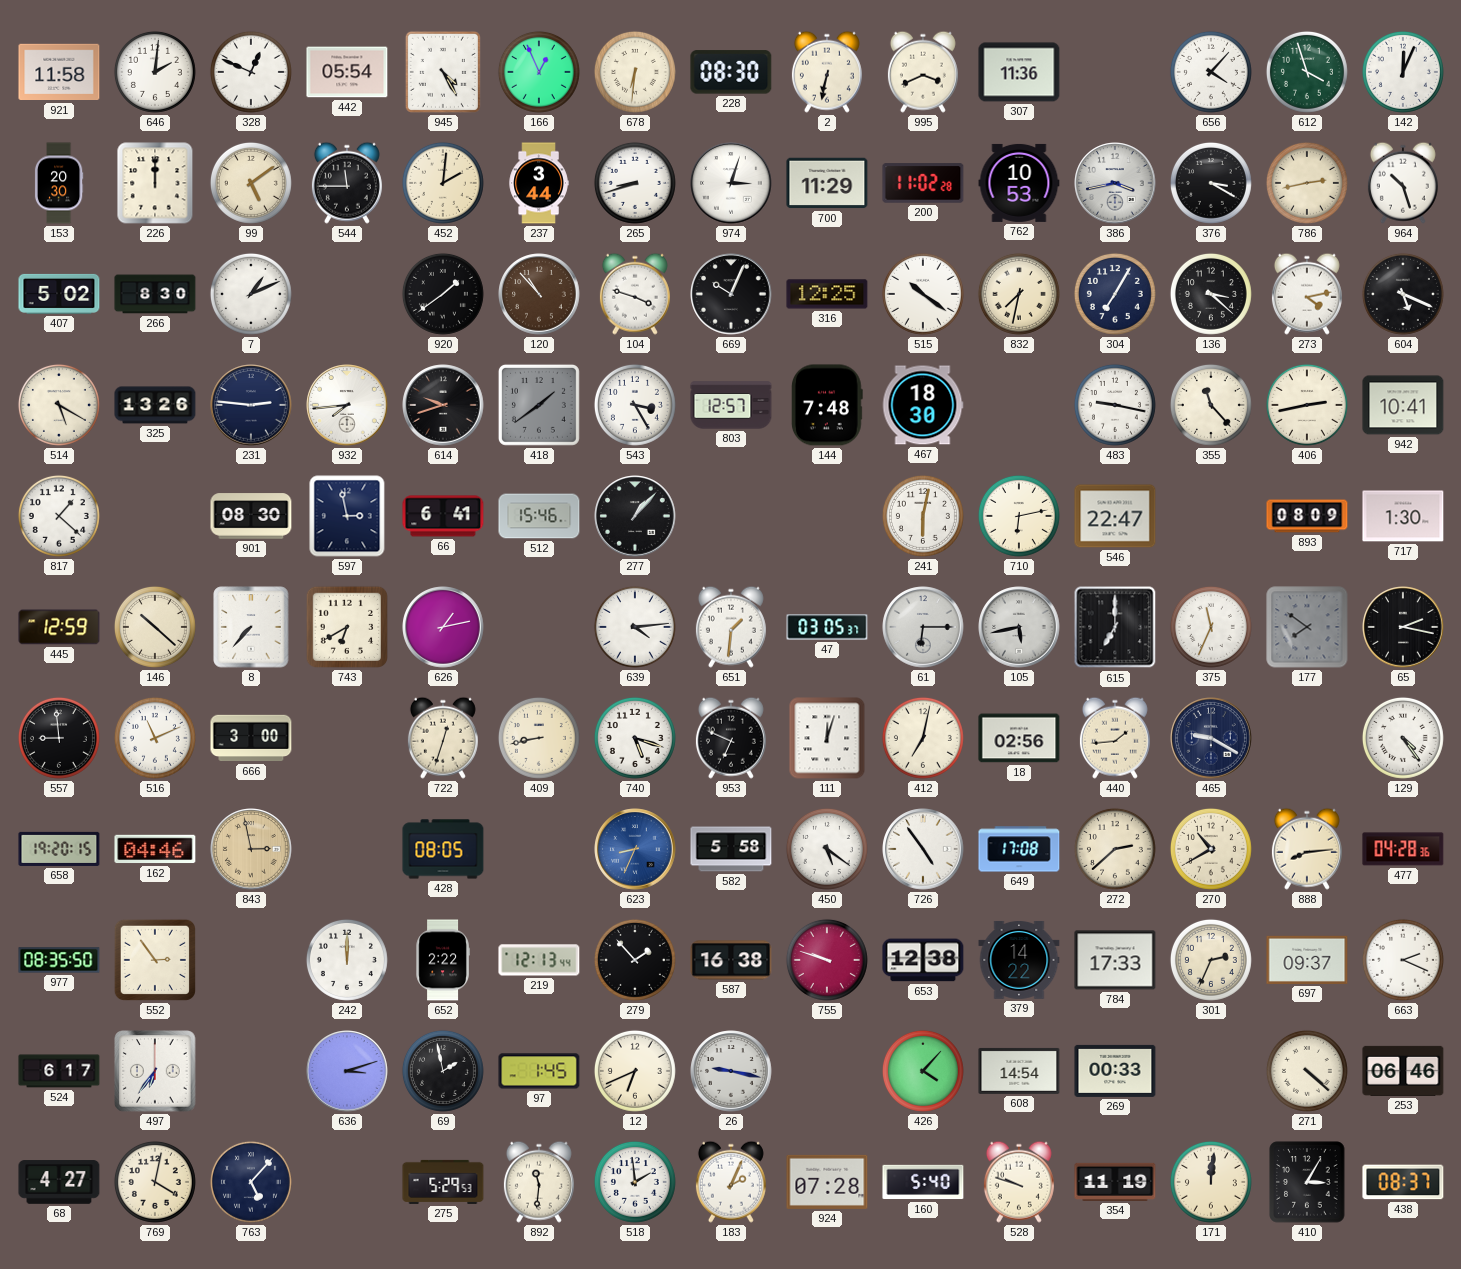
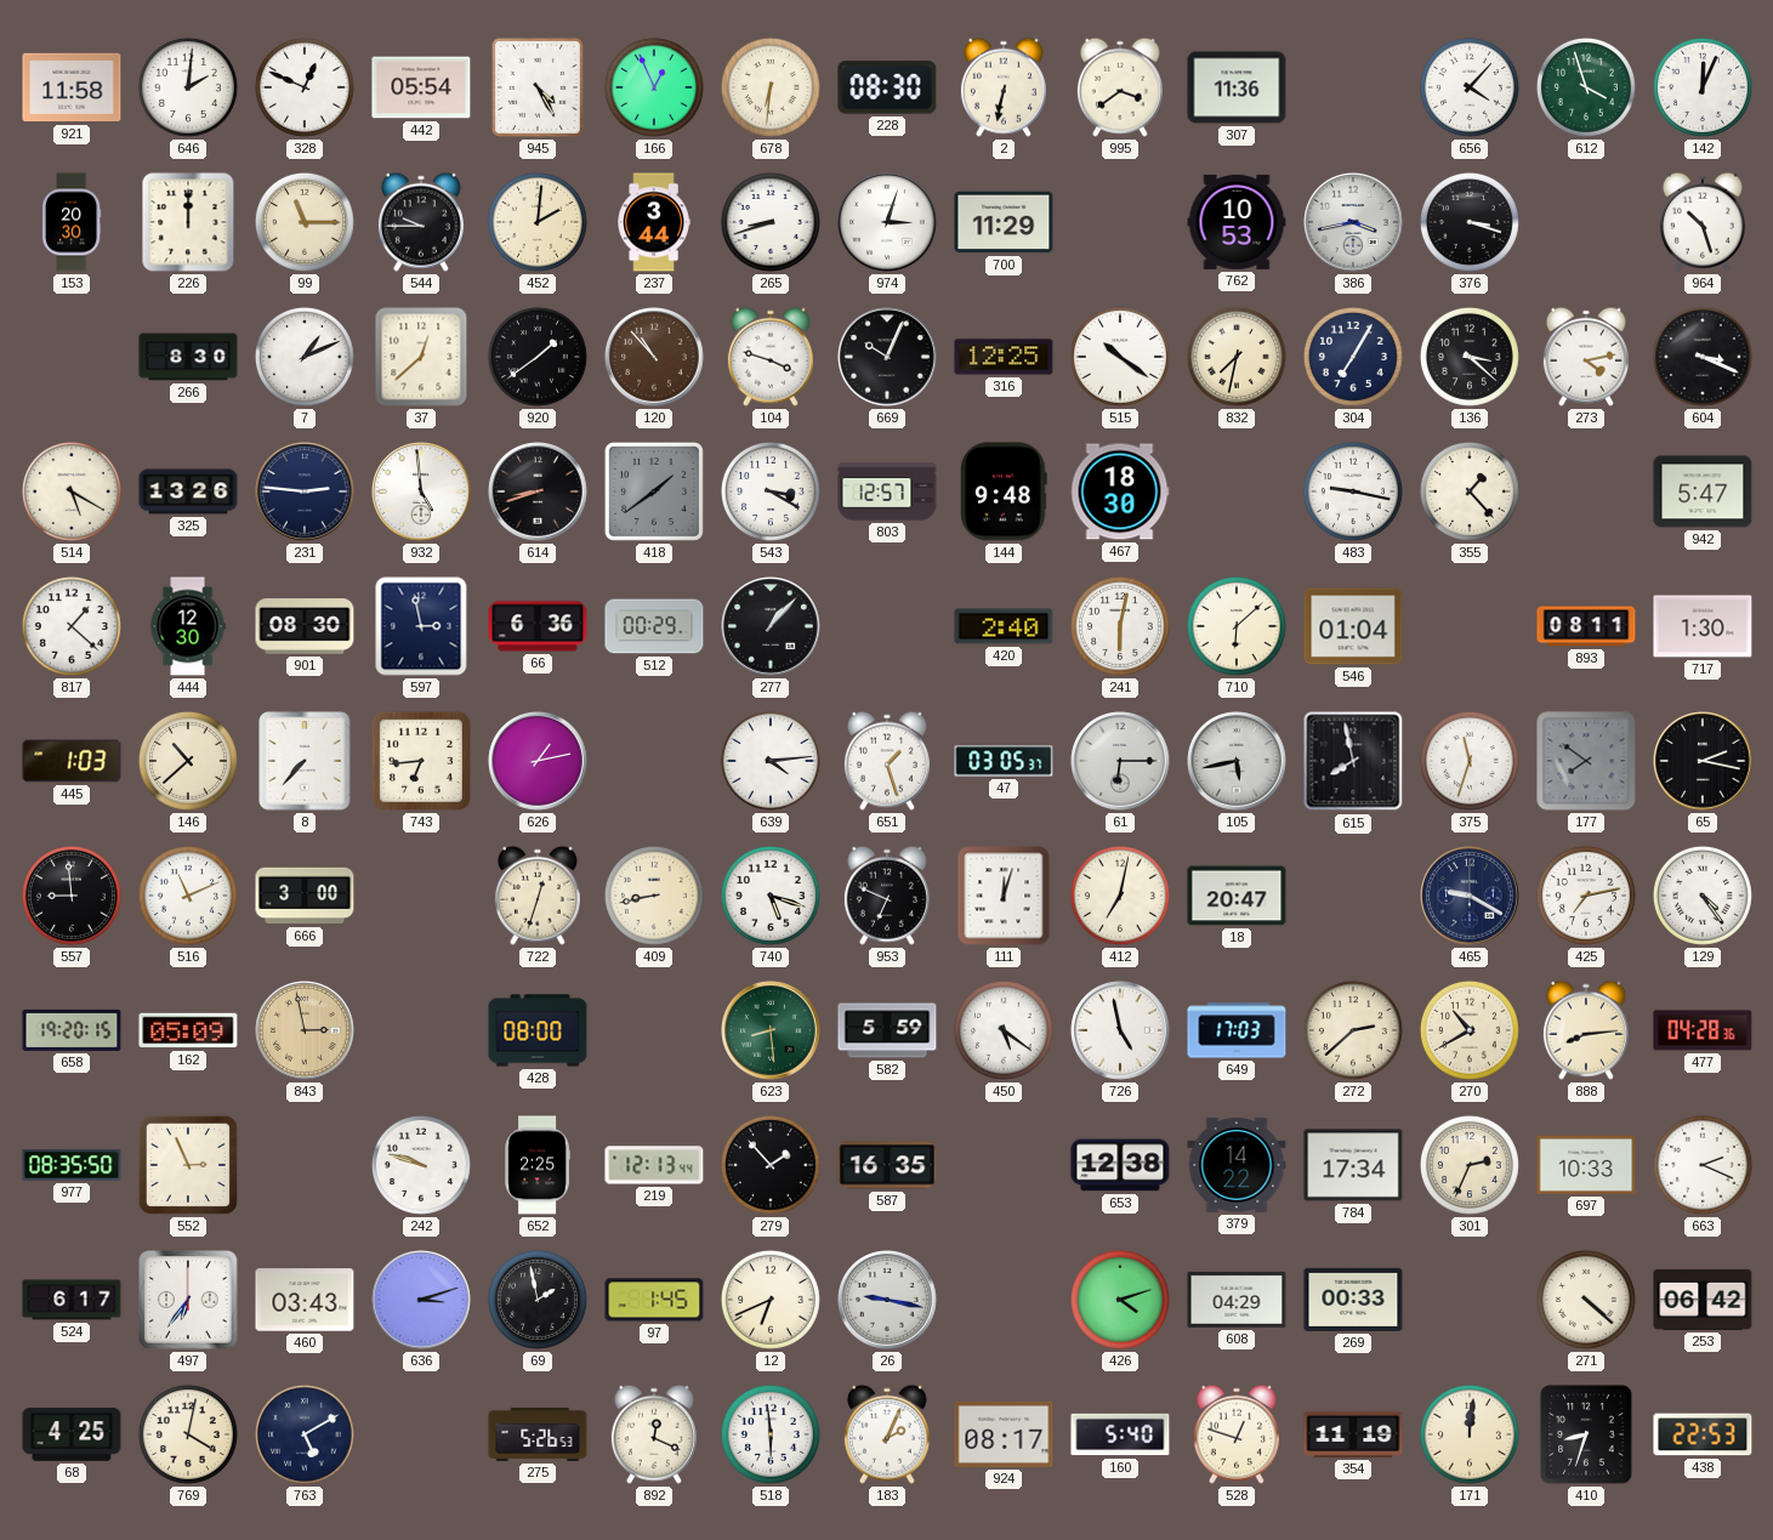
995: 3:41 -> 3:39 (1120, 87)
99: 5:09 -> 11:15 (305, 222)
544: 11:45 -> 9:45 (421, 222)
200: 11:02 -> none (923, 183)
376: 3:20 -> 3:18 (1470, 222)
786: 2:43 -> none (1307, 183)
407: 5:02 -> none (59, 294)
37: none -> 12:38 (421, 357)
604: 5:19 -> 3:19 (1703, 357)
932: 7:44 -> 4:59 (421, 491)
614: 9:42 -> 8:42 (538, 491)
543: 3:25 -> 3:20 (771, 491)
144: 7:48 -> 9:48 (1005, 491)
355: 11:23 -> 1:23 (1470, 491)
406: 2:43 -> none (1307, 405)
942: 10:41 -> 5:47 (1703, 491)
444: none -> 12:30 (188, 626)
66: 6:41 -> 6:36 (538, 626)
512: 15:46 -> 00:29 (654, 626)
420: none -> 2:40 (1004, 626)
710: 6:13 -> 6:08 (1237, 626)
546: 22:47 -> 01:04 (1353, 626)
893: 08:09 -> 08:11 (1586, 626)
445: 12:59 -> 1:03 (72, 761)
146: 10:22 -> 10:38 (188, 761)
743: 6:40 -> 6:44 (421, 761)
651: 1:31 -> 1:27 (887, 761)
615: 7:00 -> 7:58 (1353, 761)
375: 11:34 -> 11:33 (1470, 761)
18: 02:56 -> 20:47 (1237, 896)
440: 1:44 -> none (1115, 738)
425: none -> 7:13 (1586, 896)
162: 04:46 -> 05:09 (188, 1030)
428: 08:05 -> 08:00 (538, 1030)
623: 8:34 -> 8:29 (771, 1030)
623 dial: blue -> green (771, 1030)
582: 5:58 -> 5:59 (887, 1030)
726: 4:54 -> 4:58 (1120, 1030)
649: 17:08 -> 17:03 (1237, 1030)
552: 2:54 -> 2:56 (188, 1165)
242: 12:00 -> 9:48 (421, 1165)
652: 2:22 -> 2:25 (538, 1165)
587: 16:38 -> 16:35 (887, 1165)
755: 9:48 -> none (827, 960)
784: 17:33 -> 17:34 (1353, 1165)
697: 09:37 -> 10:33 (1586, 1165)
460: none -> 03:43 (305, 1300)
426: 4:07 -> 4:12 (1120, 1300)
608: 14:54 -> 04:29 (1237, 1300)
253: 06:46 -> 06:42 (1703, 1300)
68: 4:27 -> 4:25 (72, 1434)
763: 5:07 -> 5:10 (305, 1434)
275: 5:29 -> 5:26 (538, 1434)
892: 11:31 -> 12:19 (654, 1434)
518: 1:59 -> 5:59 (771, 1434)
924: 07:28 -> 08:17 (1004, 1434)
528: 9:48 -> 12:48 (1237, 1434)
410: 3:05 -> 8:33 (1586, 1434)
438: 08:37 -> 22:53 (1703, 1434)
